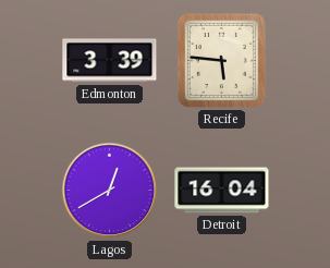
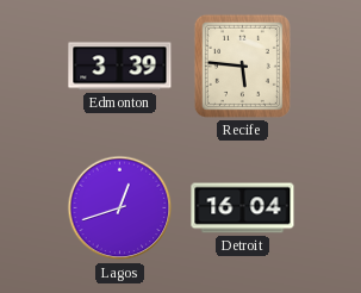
Lagos: 12:40 -> 12:42 (120, 208)
